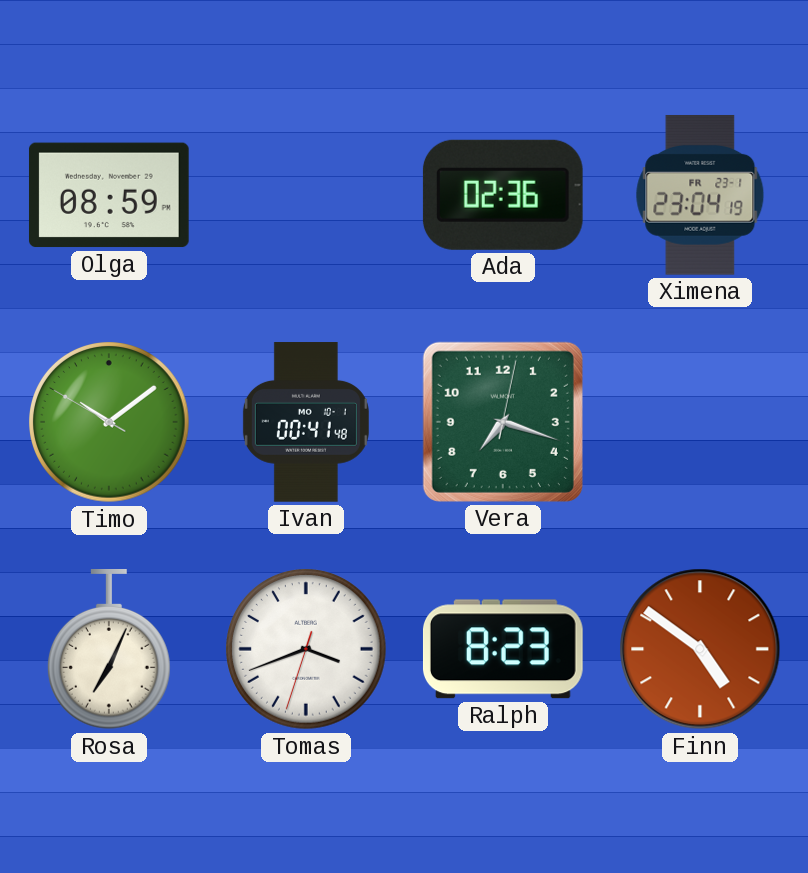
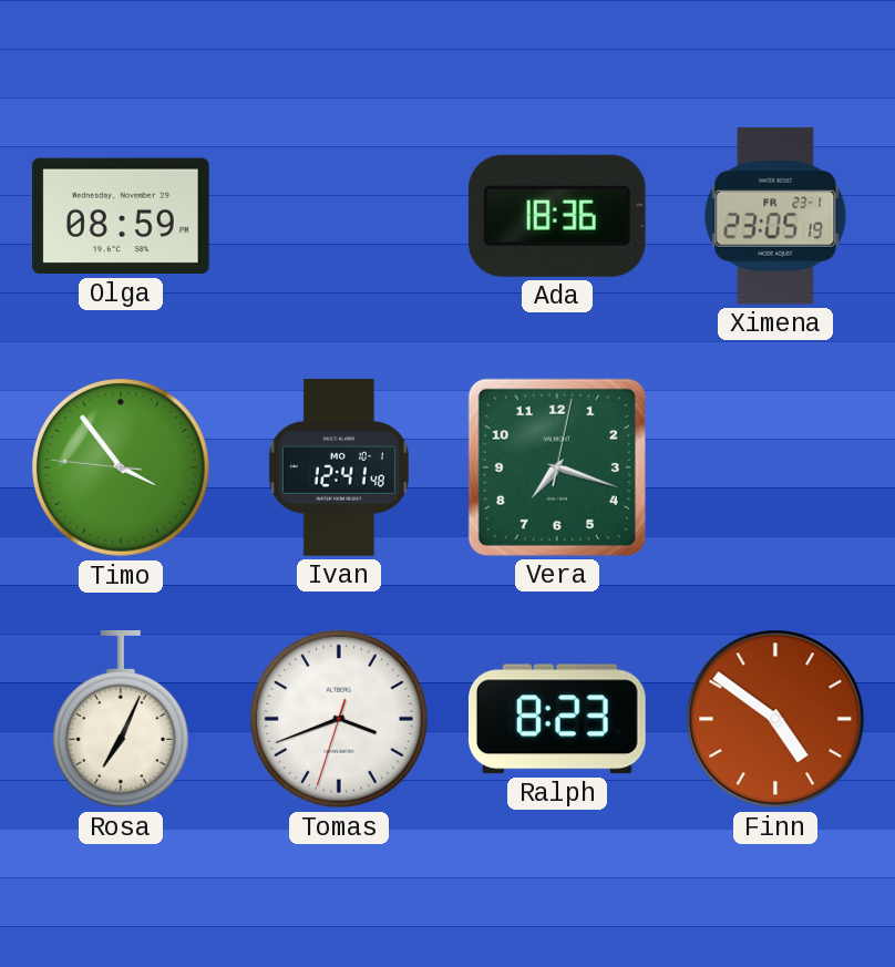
Ada: 02:36 -> 18:36 (557, 216)
Ximena: 23:04 -> 23:05 (775, 216)
Timo: 10:08 -> 3:53 (122, 469)
Ivan: 00:41 -> 12:41 (339, 467)
